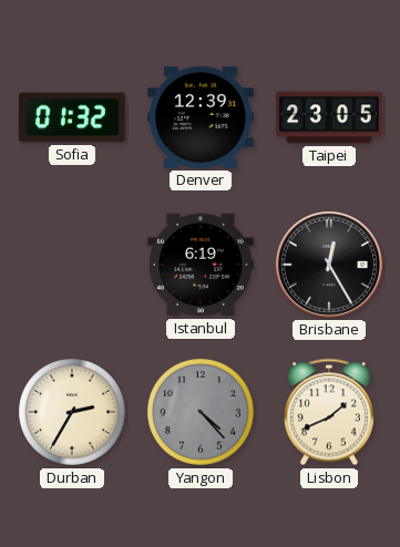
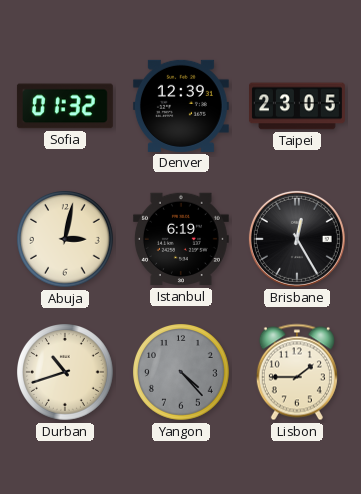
Abuja: none -> 3:02 (66, 240)
Durban: 2:35 -> 10:42 (66, 373)
Lisbon: 1:41 -> 1:45 (297, 372)
